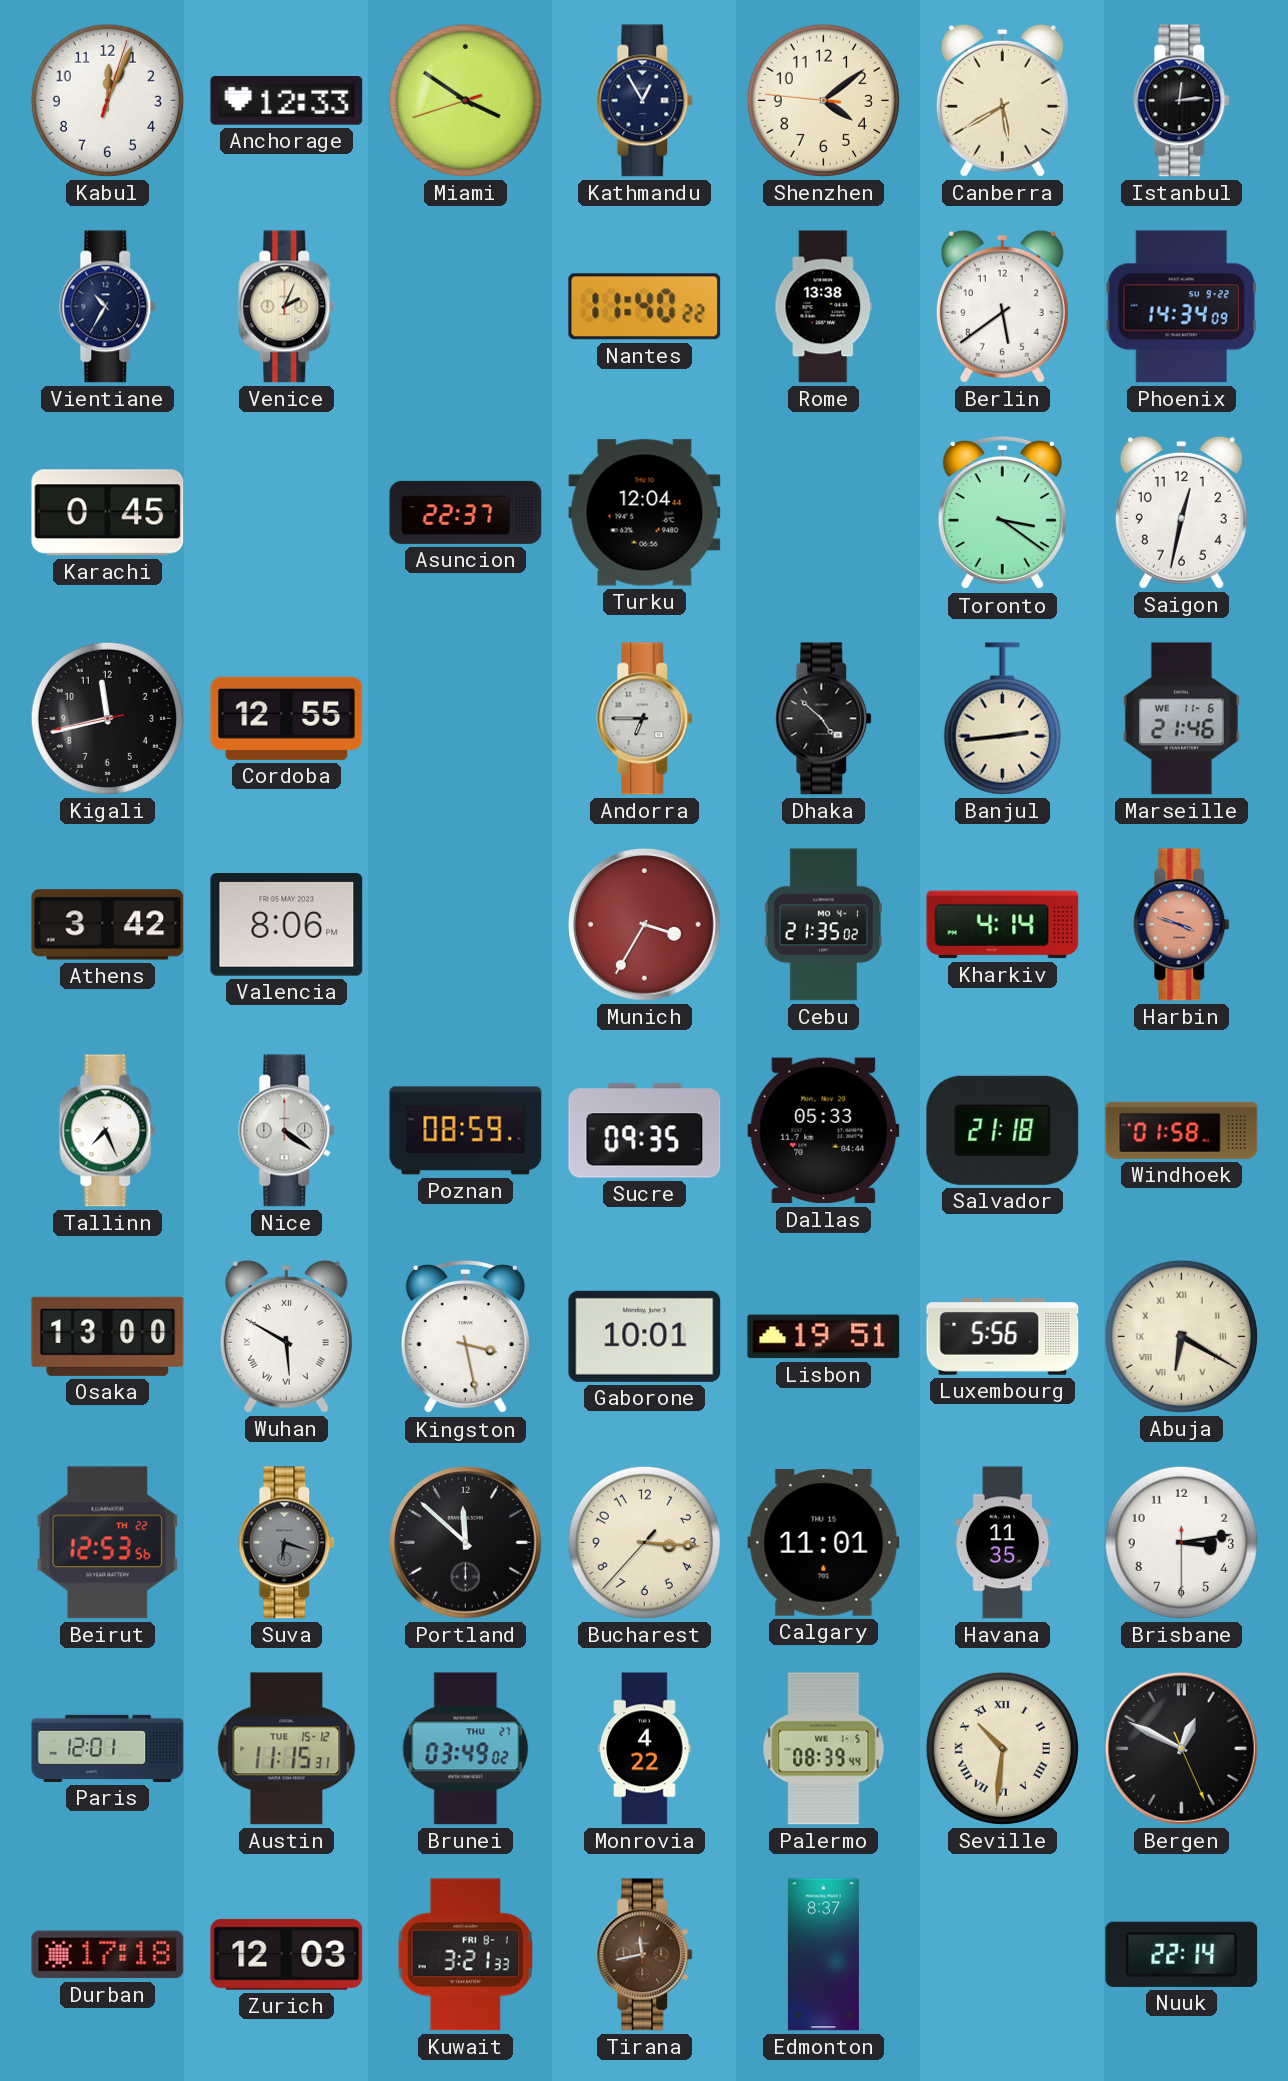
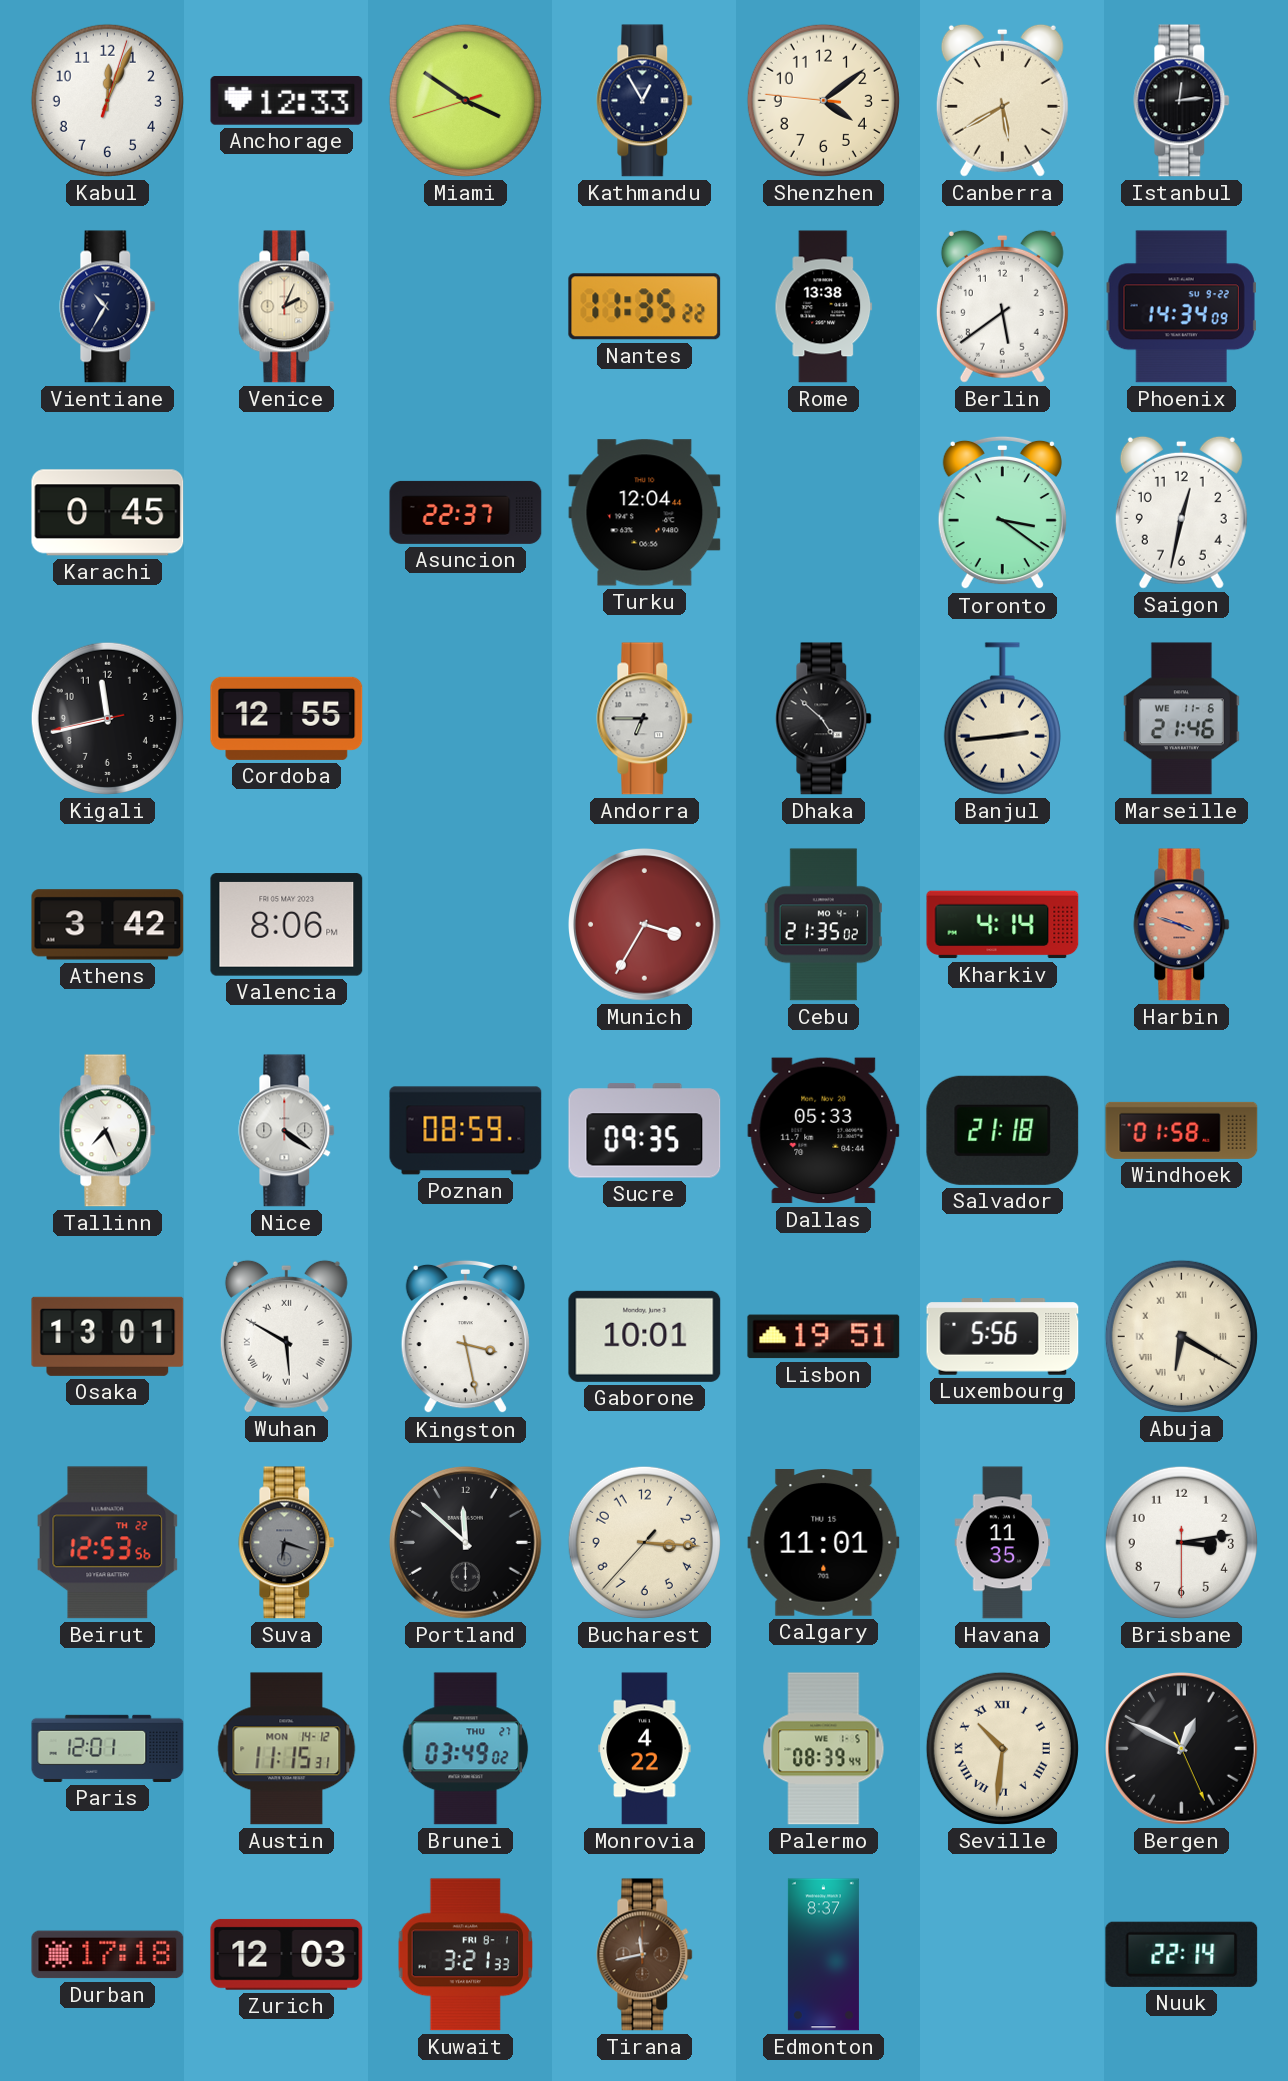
Nantes: 11:40 -> 11:35 (645, 307)
Osaka: 13:00 -> 13:01 (108, 1336)
Austin date: TUE 15-12 -> MON 14-12 (287, 1749)
